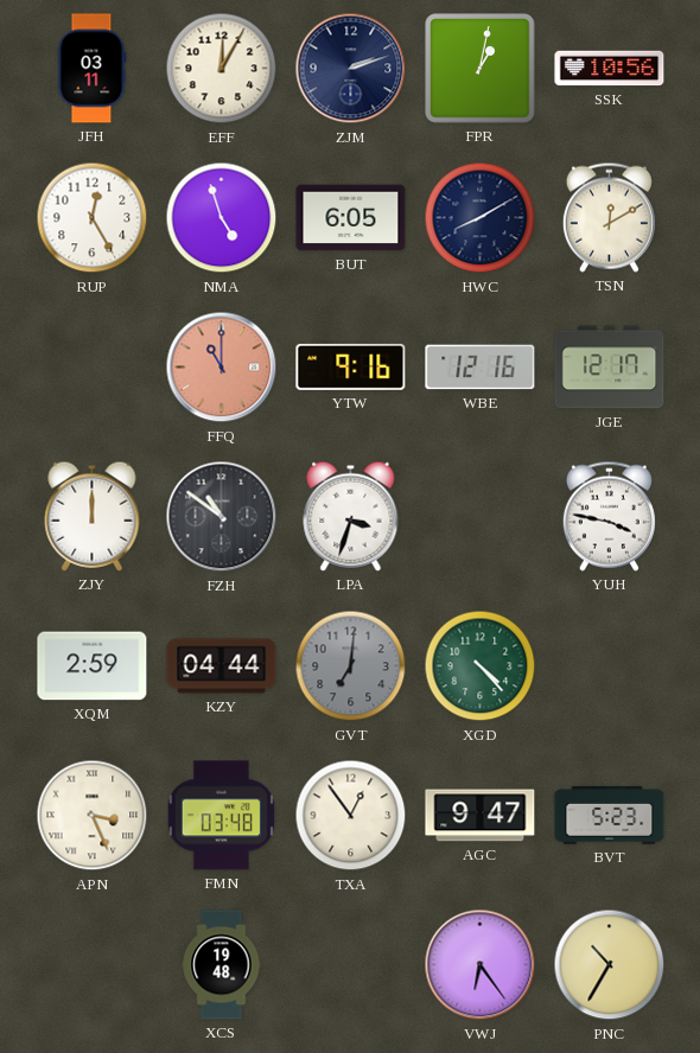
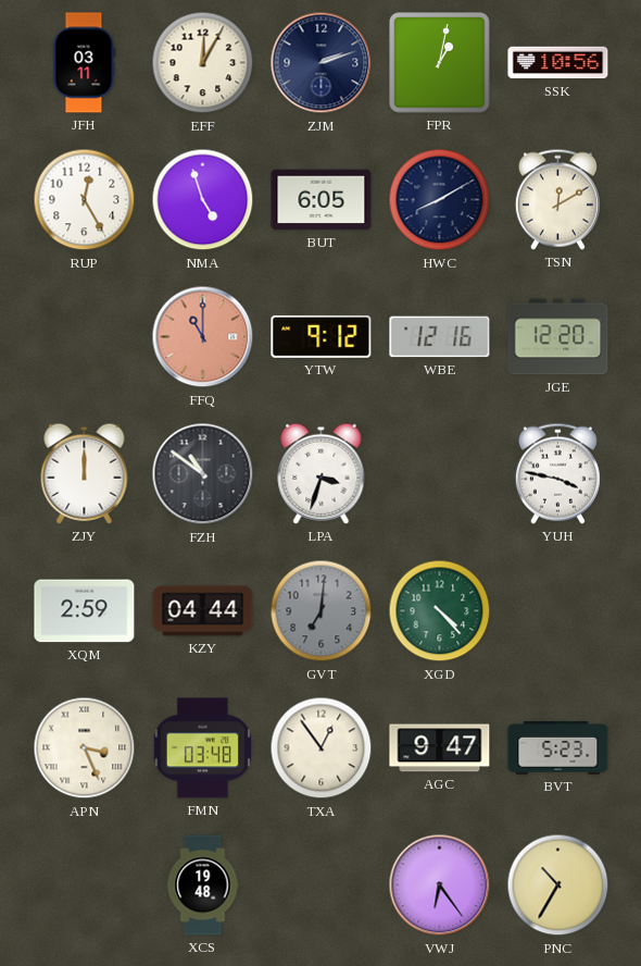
YTW: 9:16 -> 9:12 (322, 336)
JGE: 12:17 -> 12:20 (558, 337)
